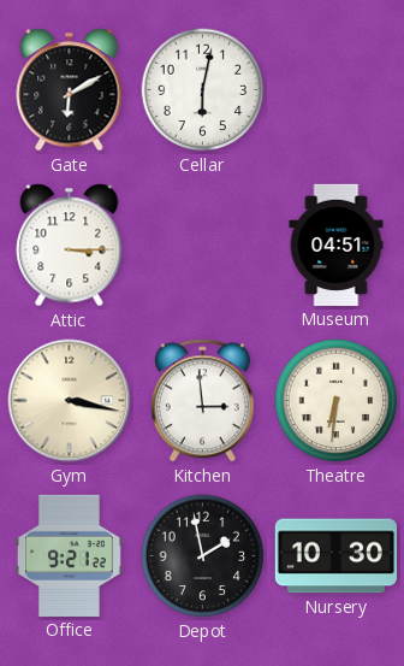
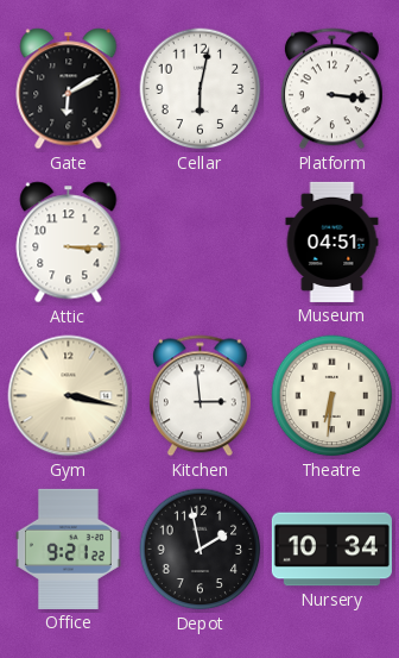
Platform: none -> 3:16 (331, 89)
Nursery: 10:30 -> 10:34 (331, 550)
